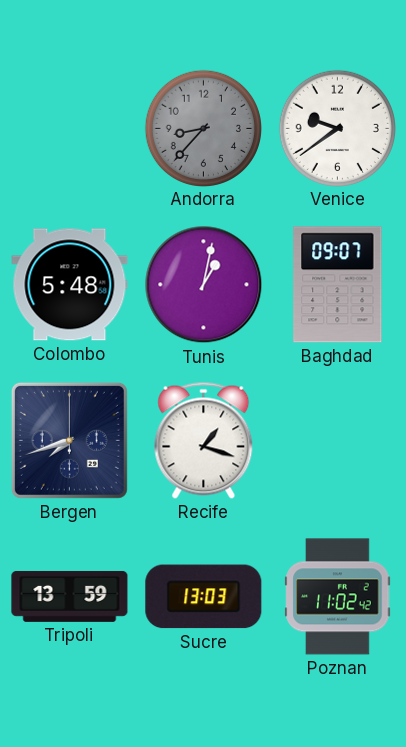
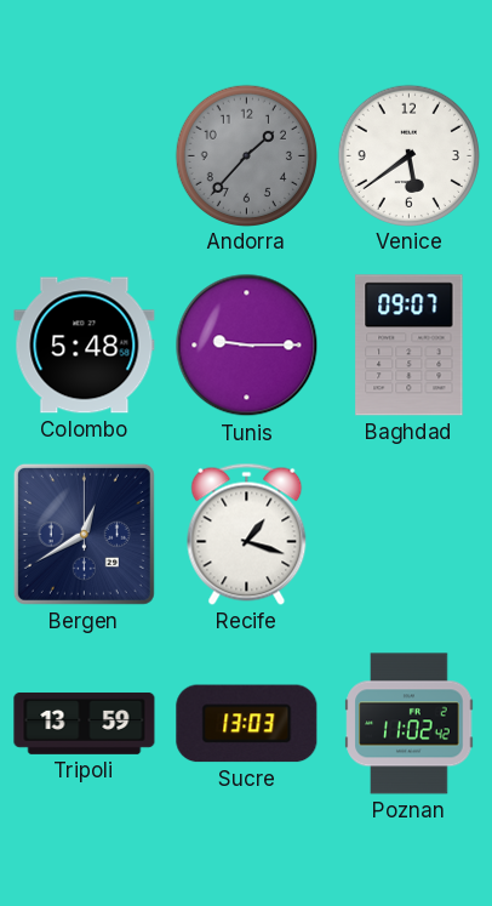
Andorra: 8:37 -> 1:37 (246, 155)
Venice: 9:39 -> 5:39 (408, 155)
Tunis: 1:02 -> 9:15 (247, 346)
Bergen: 7:42 -> 12:40 (84, 534)
